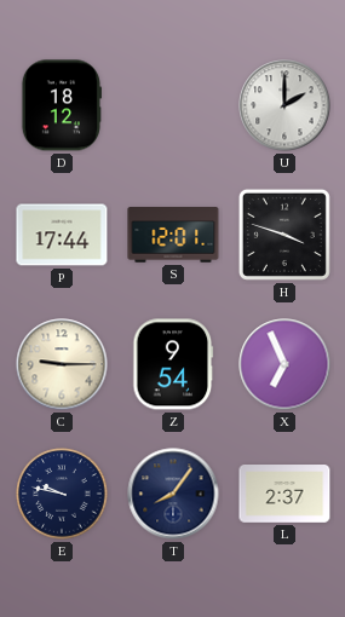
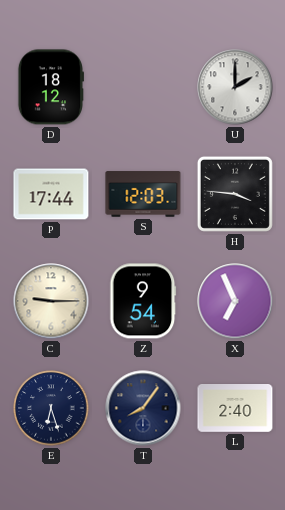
S: 12:01 -> 12:03 (143, 194)
H: 3:48 -> 3:46 (235, 194)
E: 9:47 -> 6:27 (51, 408)
L: 2:37 -> 2:40 (235, 408)
